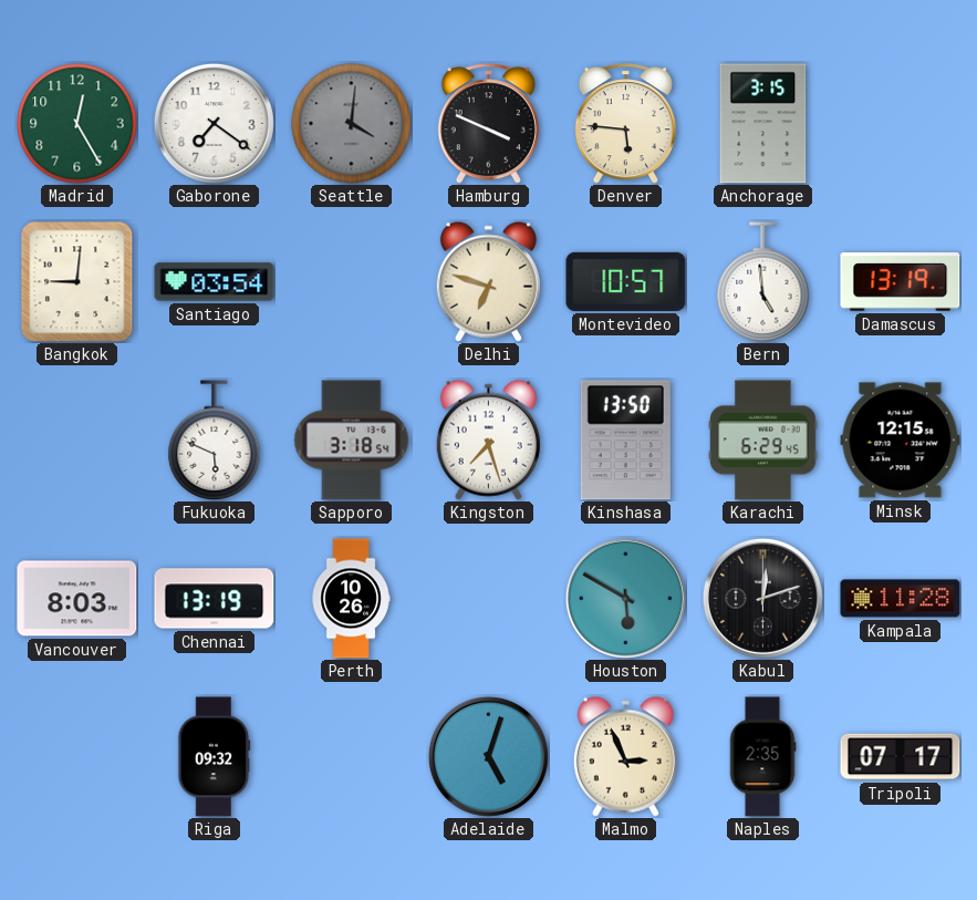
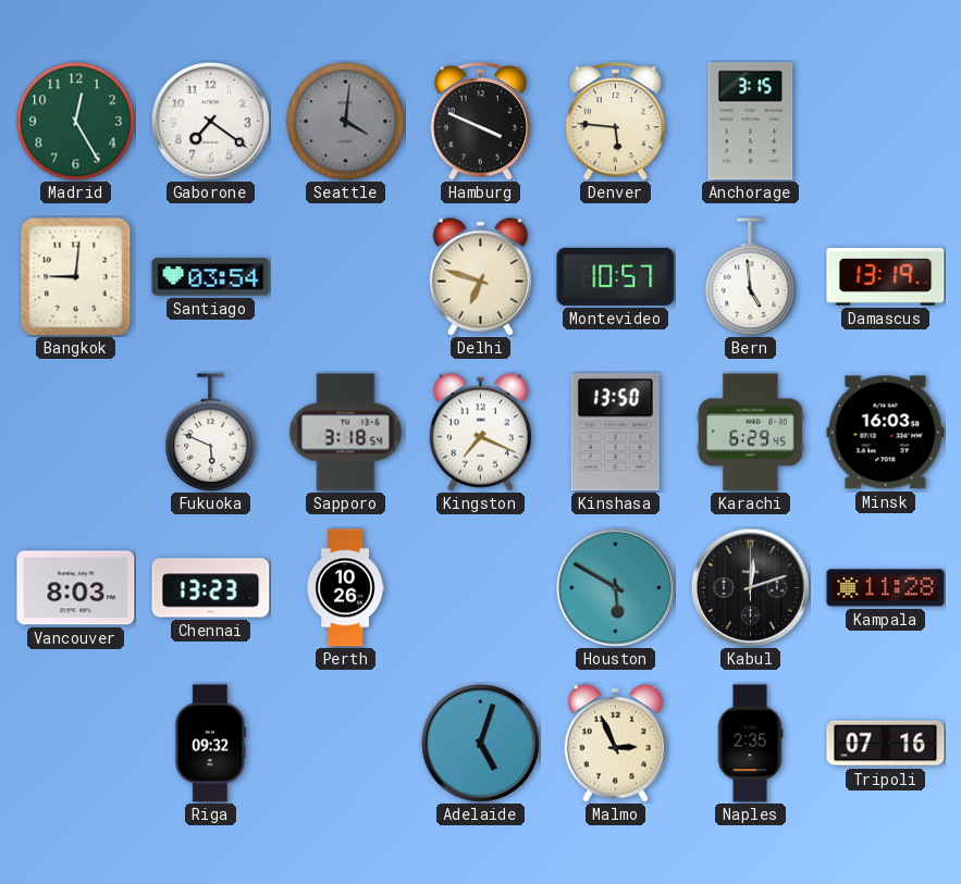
Kingston: 7:27 -> 7:19 (480, 432)
Minsk: 12:15 -> 16:03 (886, 433)
Chennai: 13:19 -> 13:23 (211, 588)
Tripoli: 07:17 -> 07:16 (886, 744)
